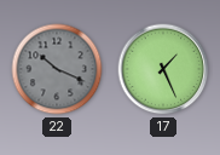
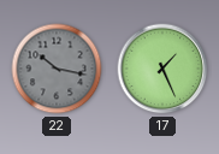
22: 10:19 -> 10:17 (57, 69)
